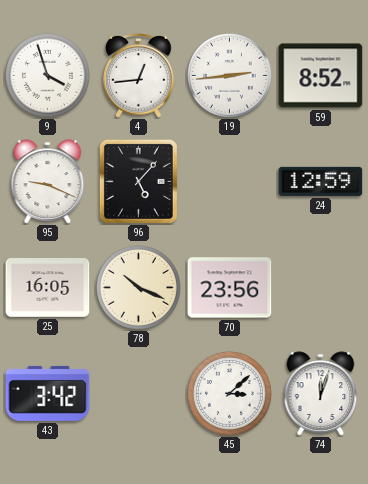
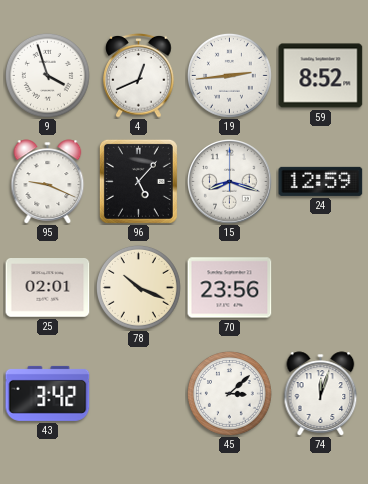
4: 12:44 -> 12:41 (139, 76)
15: none -> 8:18 (230, 182)
25: 16:05 -> 02:01 (48, 288)
